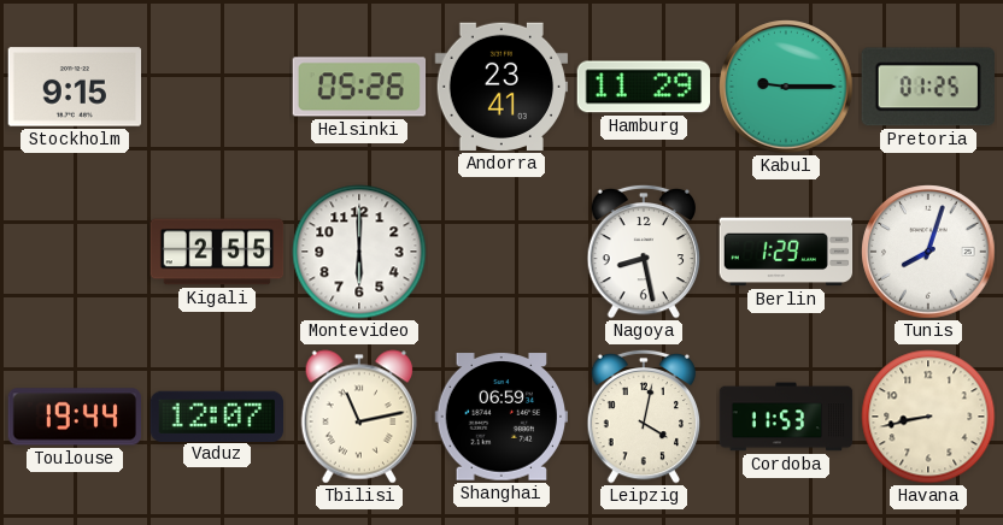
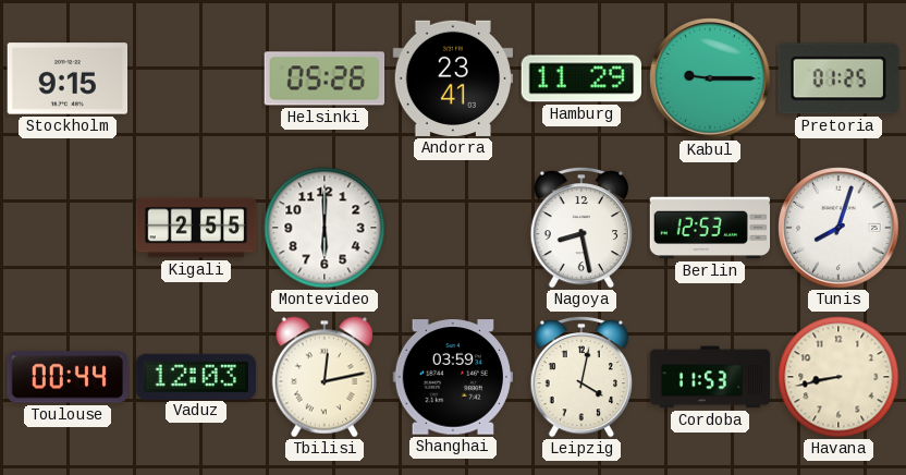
Berlin: 1:29 -> 12:53 (710, 228)
Toulouse: 19:44 -> 00:44 (66, 377)
Vaduz: 12:07 -> 12:03 (195, 376)
Tbilisi: 11:13 -> 12:13 (323, 377)
Shanghai: 06:59 -> 03:59 (452, 377)
